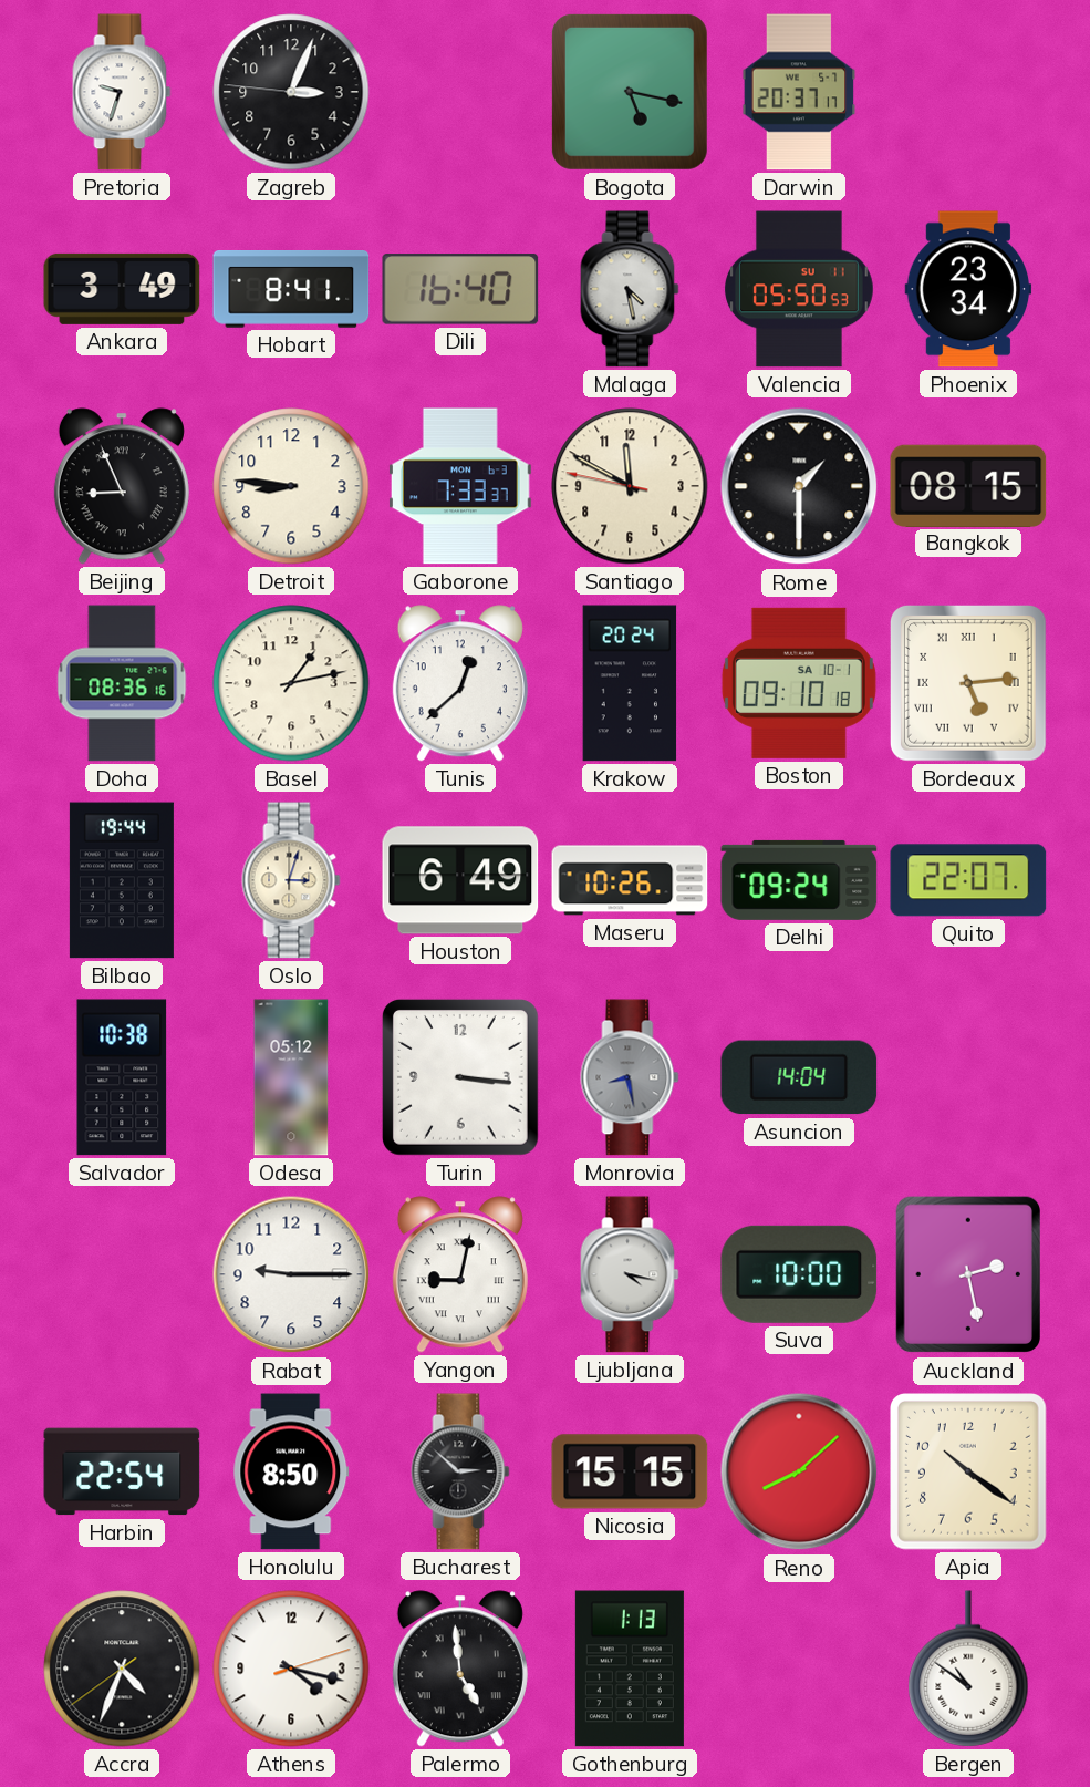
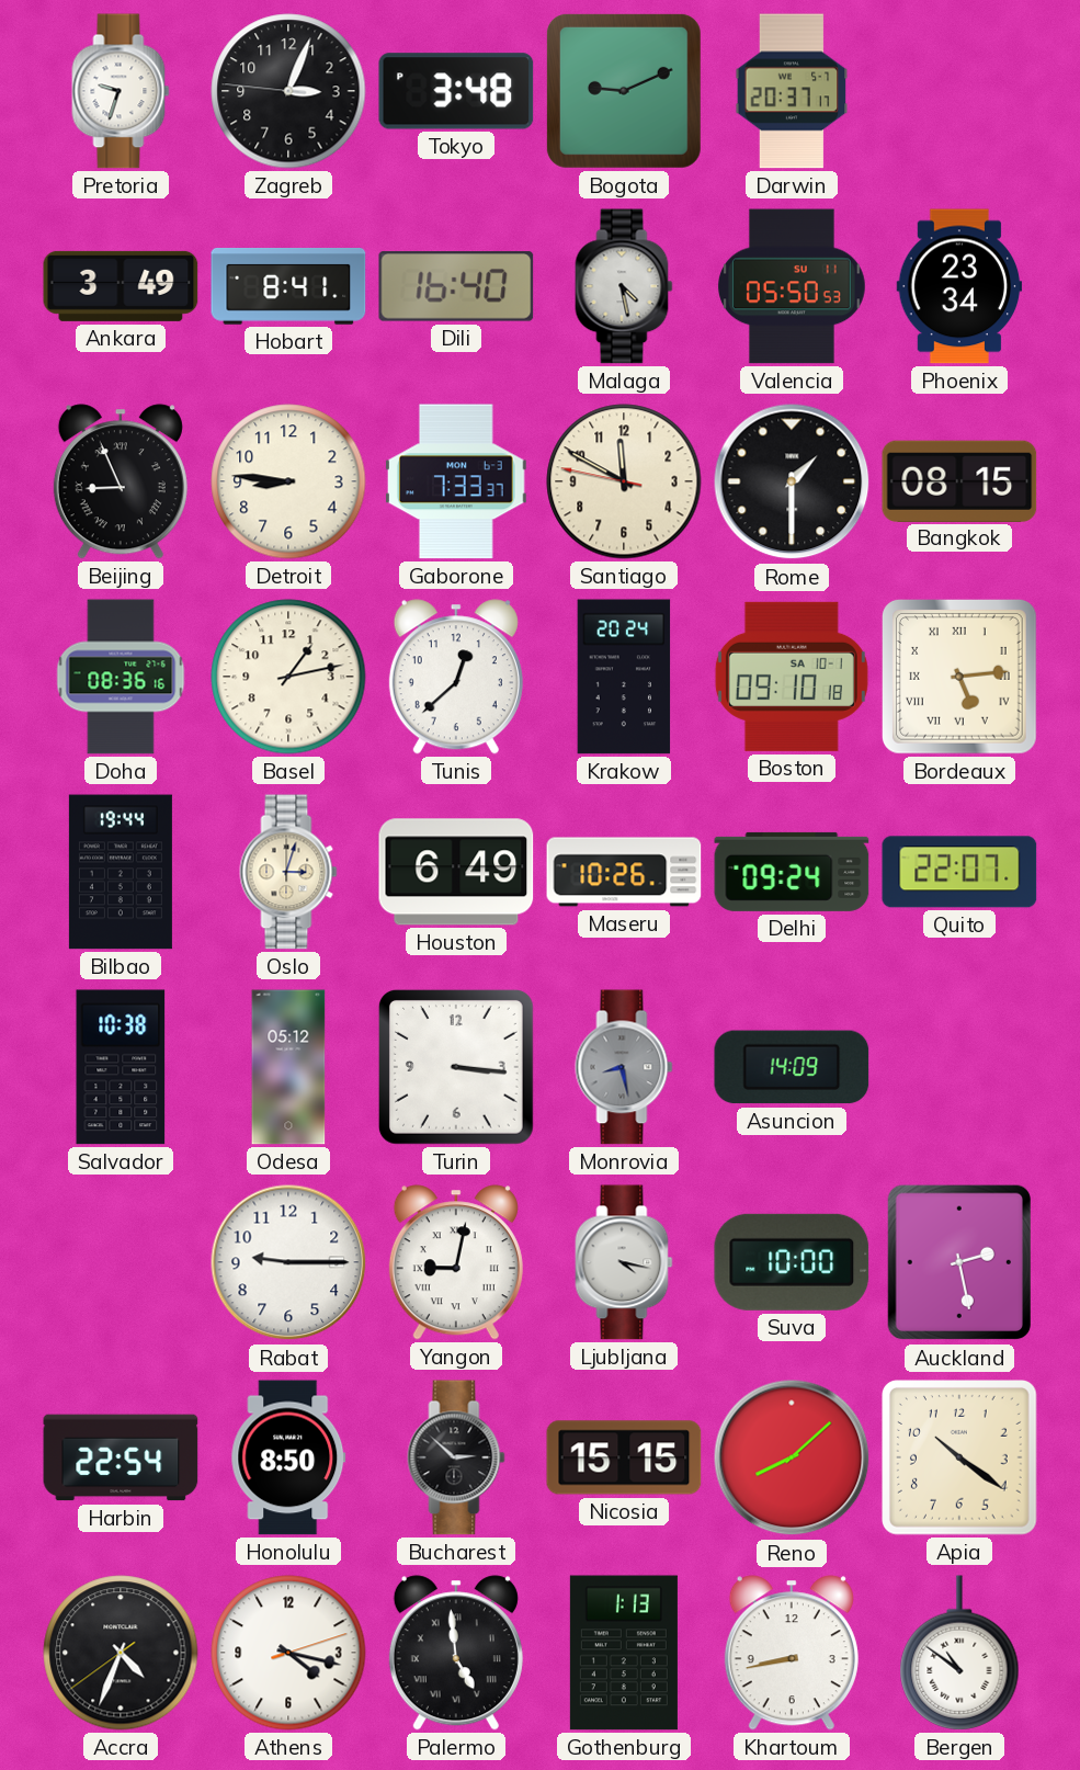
Tokyo: none -> 3:48 (456, 91)
Bogota: 5:17 -> 9:11 (624, 91)
Asuncion: 14:04 -> 14:09 (792, 1067)
Khartoum: none -> 8:43 (792, 1653)
